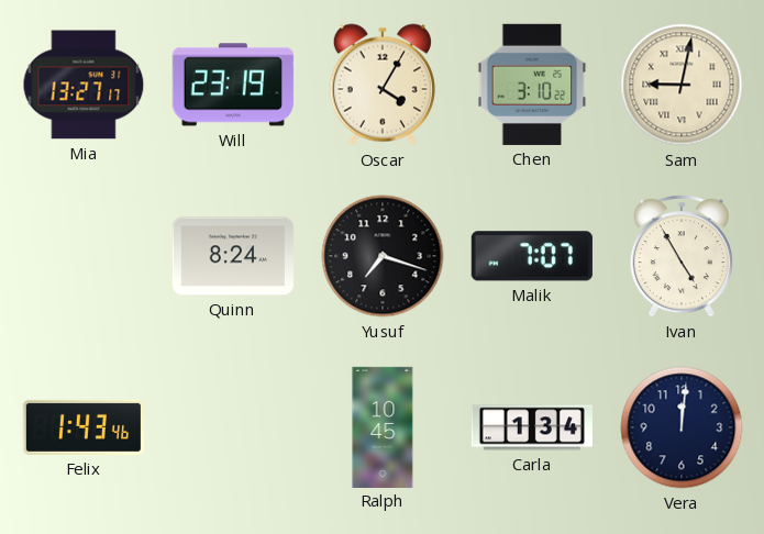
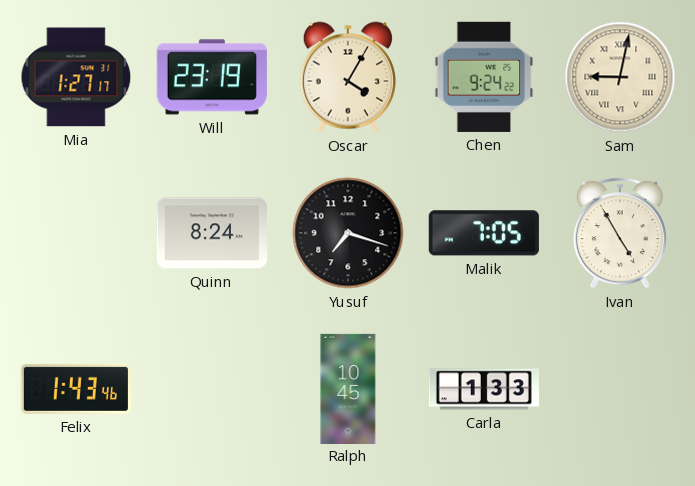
Mia: 13:27 -> 1:27 (76, 77)
Chen: 3:10 -> 9:24 (484, 77)
Malik: 7:07 -> 7:05 (484, 233)
Carla: 1:34 -> 1:33 (484, 389)
Vera: 12:01 -> none (682, 427)
